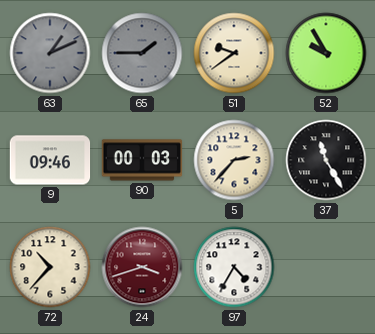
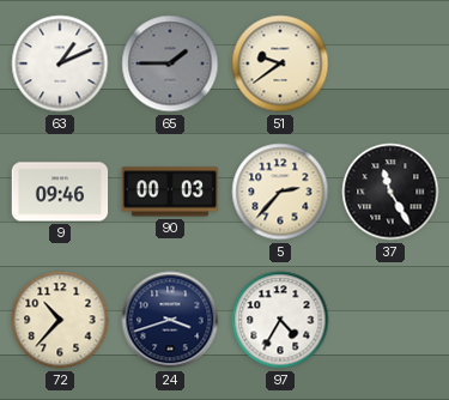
63 dial: grey -> white (60, 63)
52: 9:55 -> none (326, 53)
24 dial: burgundy -> navy (170, 320)
